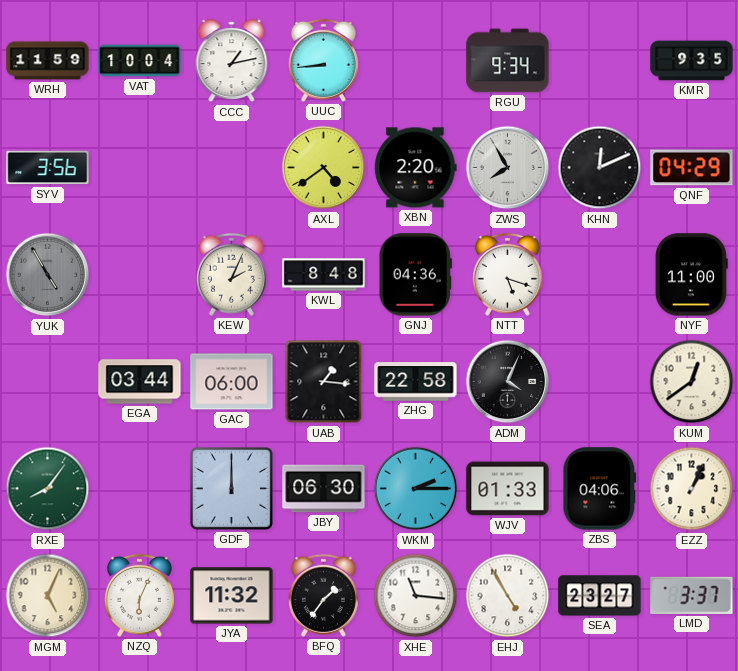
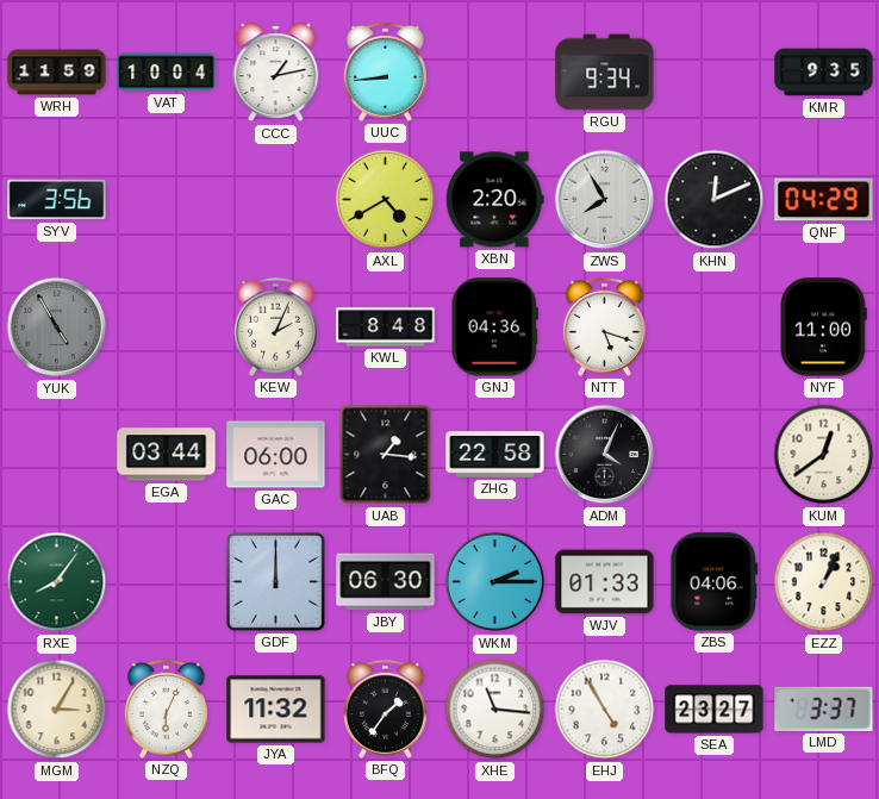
AXL: 4:39 -> 4:40 (386, 200)
MGM: 5:04 -> 3:05 (57, 710)
